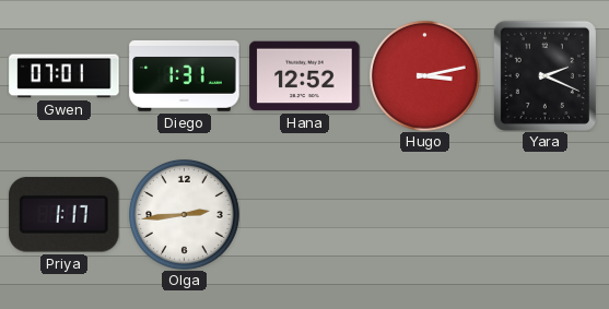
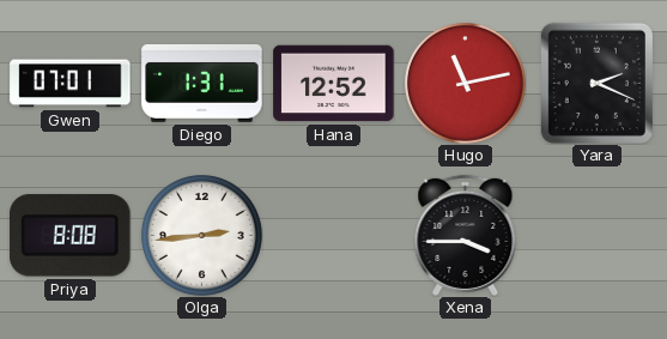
Hugo: 3:13 -> 11:13 (466, 84)
Priya: 1:17 -> 8:08 (71, 236)
Xena: none -> 3:45 (466, 235)
